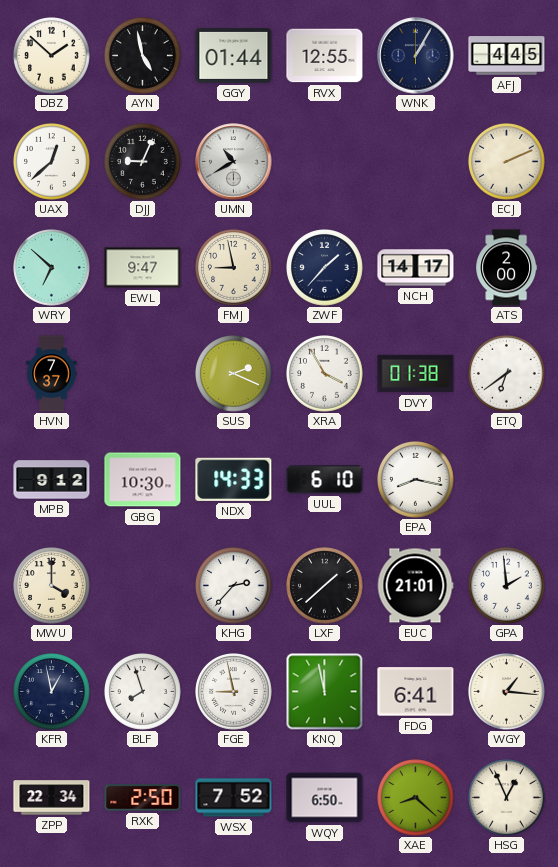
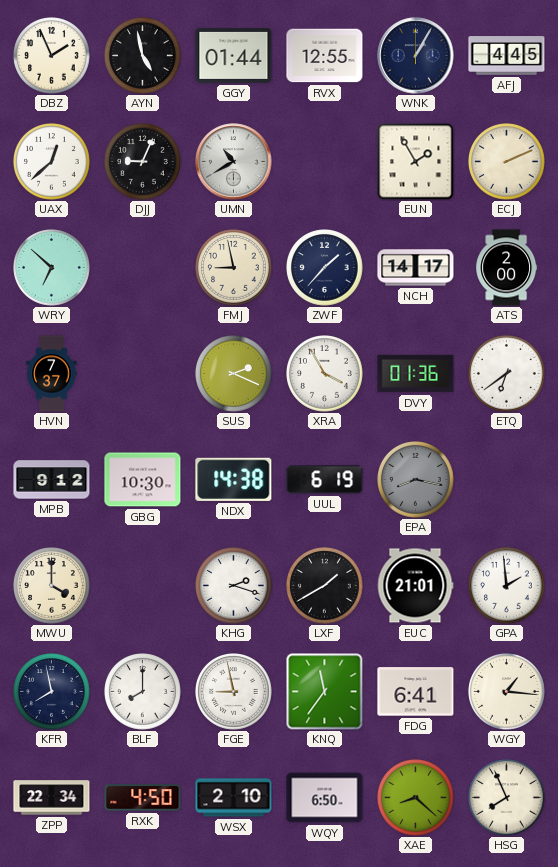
DBZ: 1:52 -> 1:56 (52, 56)
EUN: none -> 1:55 (415, 161)
EWL: 9:47 -> none (143, 268)
DVY: 01:38 -> 01:36 (416, 374)
NDX: 14:33 -> 14:38 (234, 479)
UUL: 6:10 -> 6:19 (325, 480)
EPA dial: white -> grey (416, 480)
KHG: 2:37 -> 2:18 (234, 586)
LXF: 1:38 -> 1:40 (325, 586)
KFR: 12:58 -> 7:58 (52, 692)
BLF: 7:57 -> 8:00 (143, 692)
KNQ: 11:58 -> 11:36 (325, 692)
RXK: 2:50 -> 4:50 (143, 798)
WSX: 7:52 -> 2:10 (234, 798)
HSG: 12:56 -> 7:56 (507, 798)
